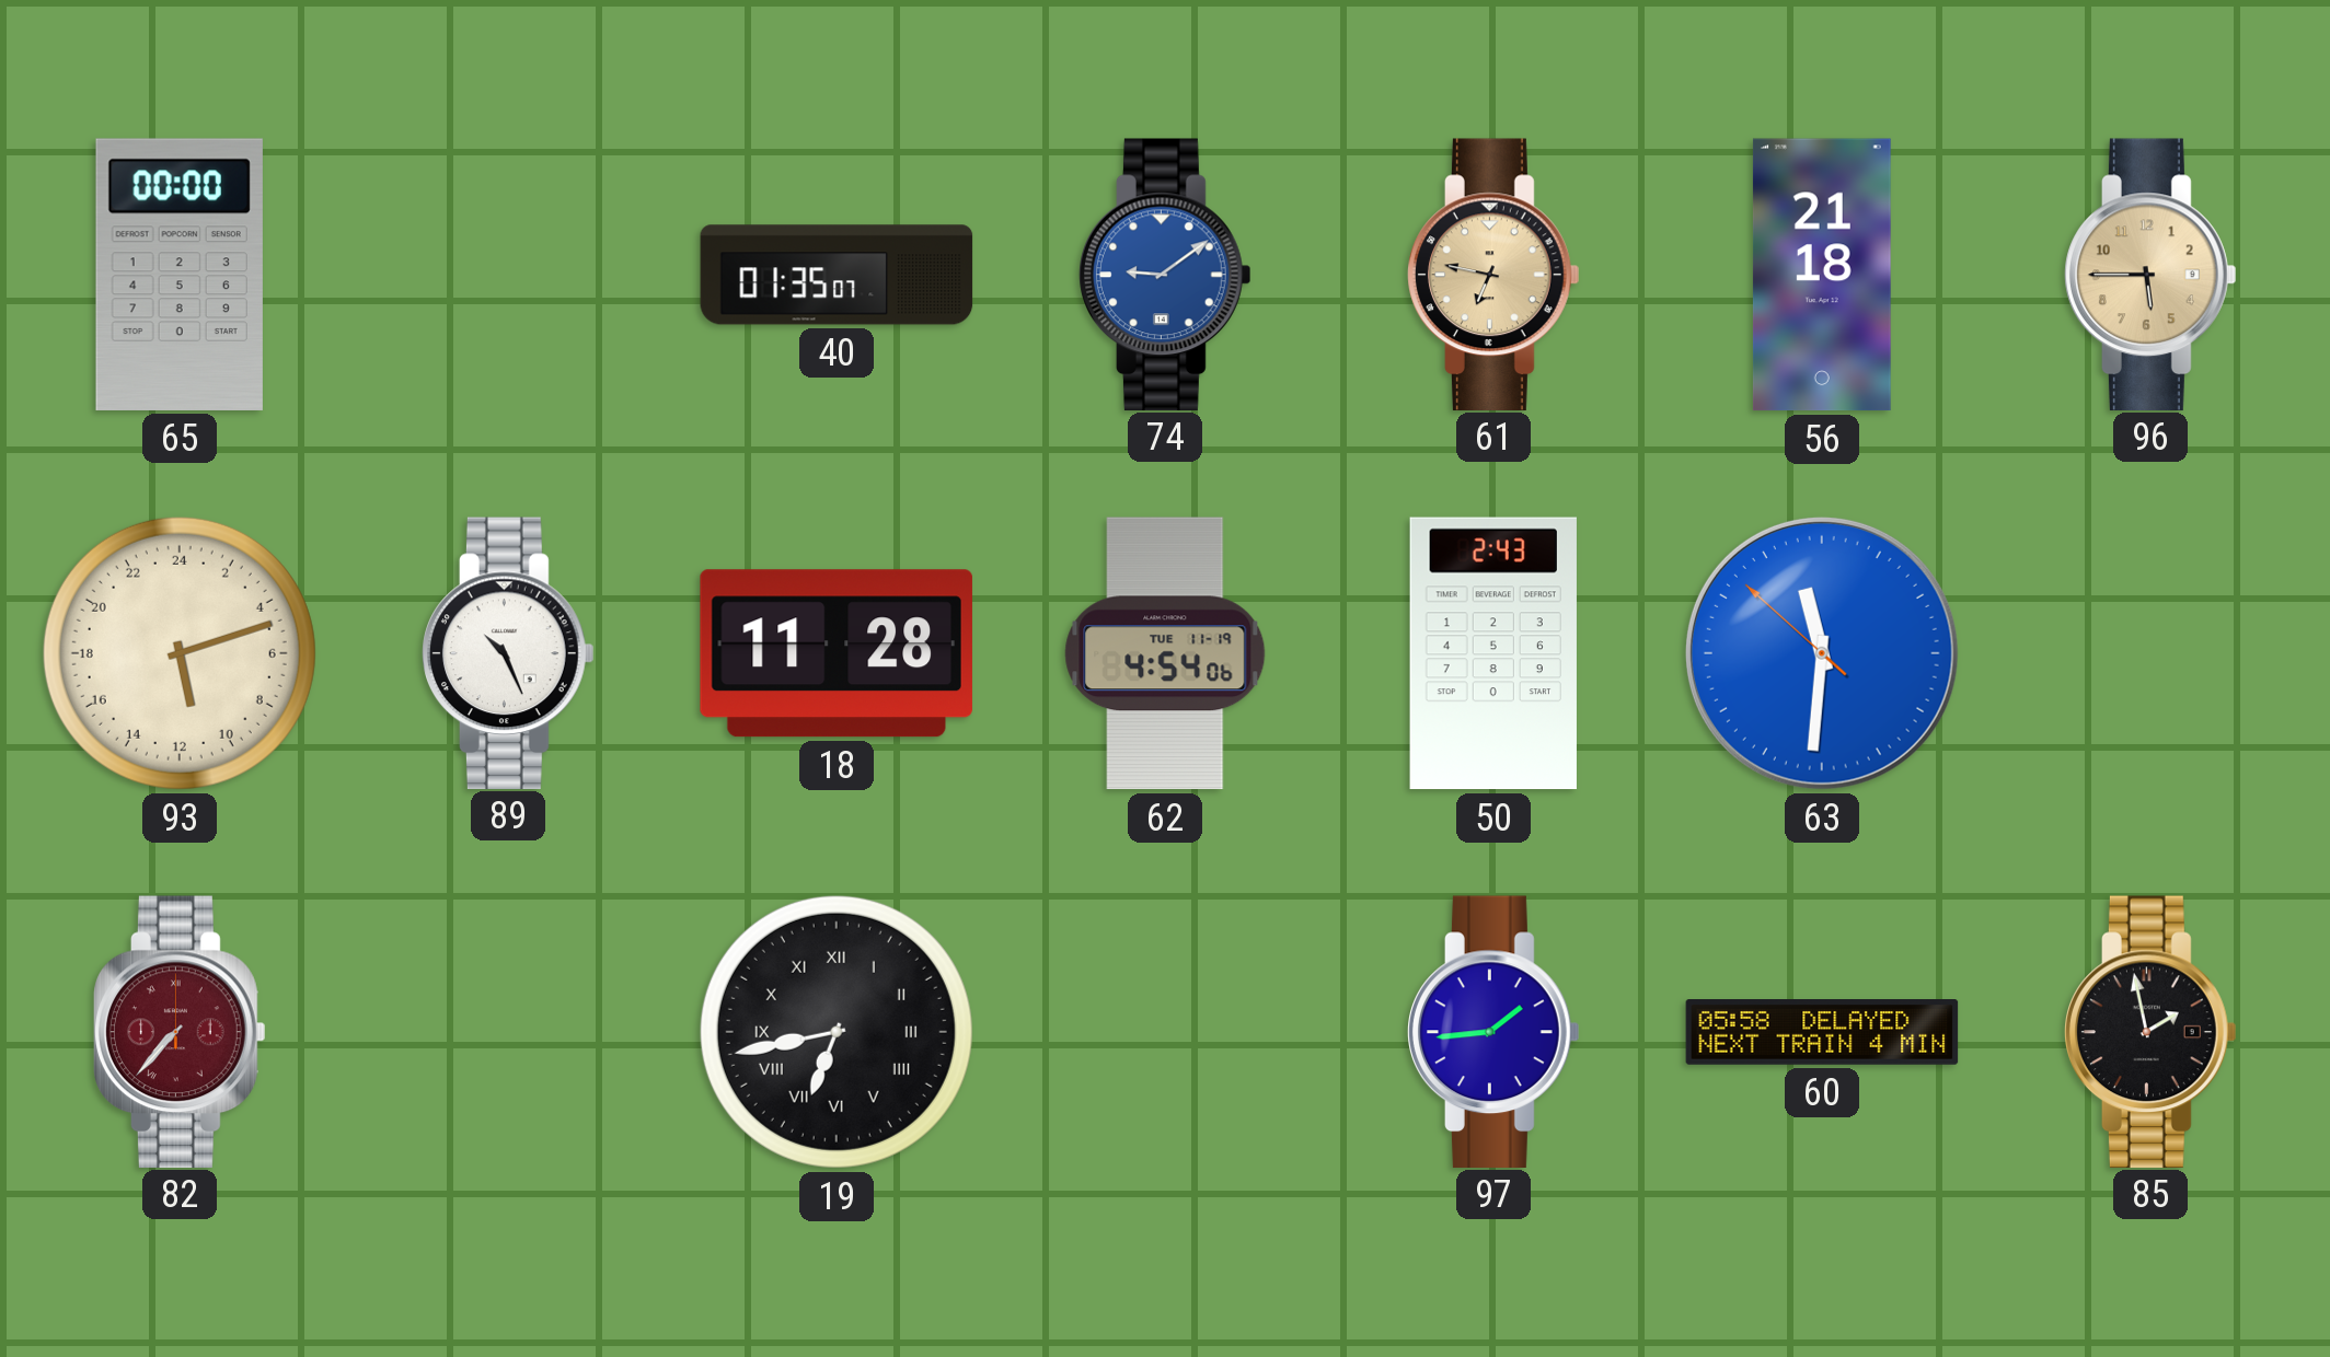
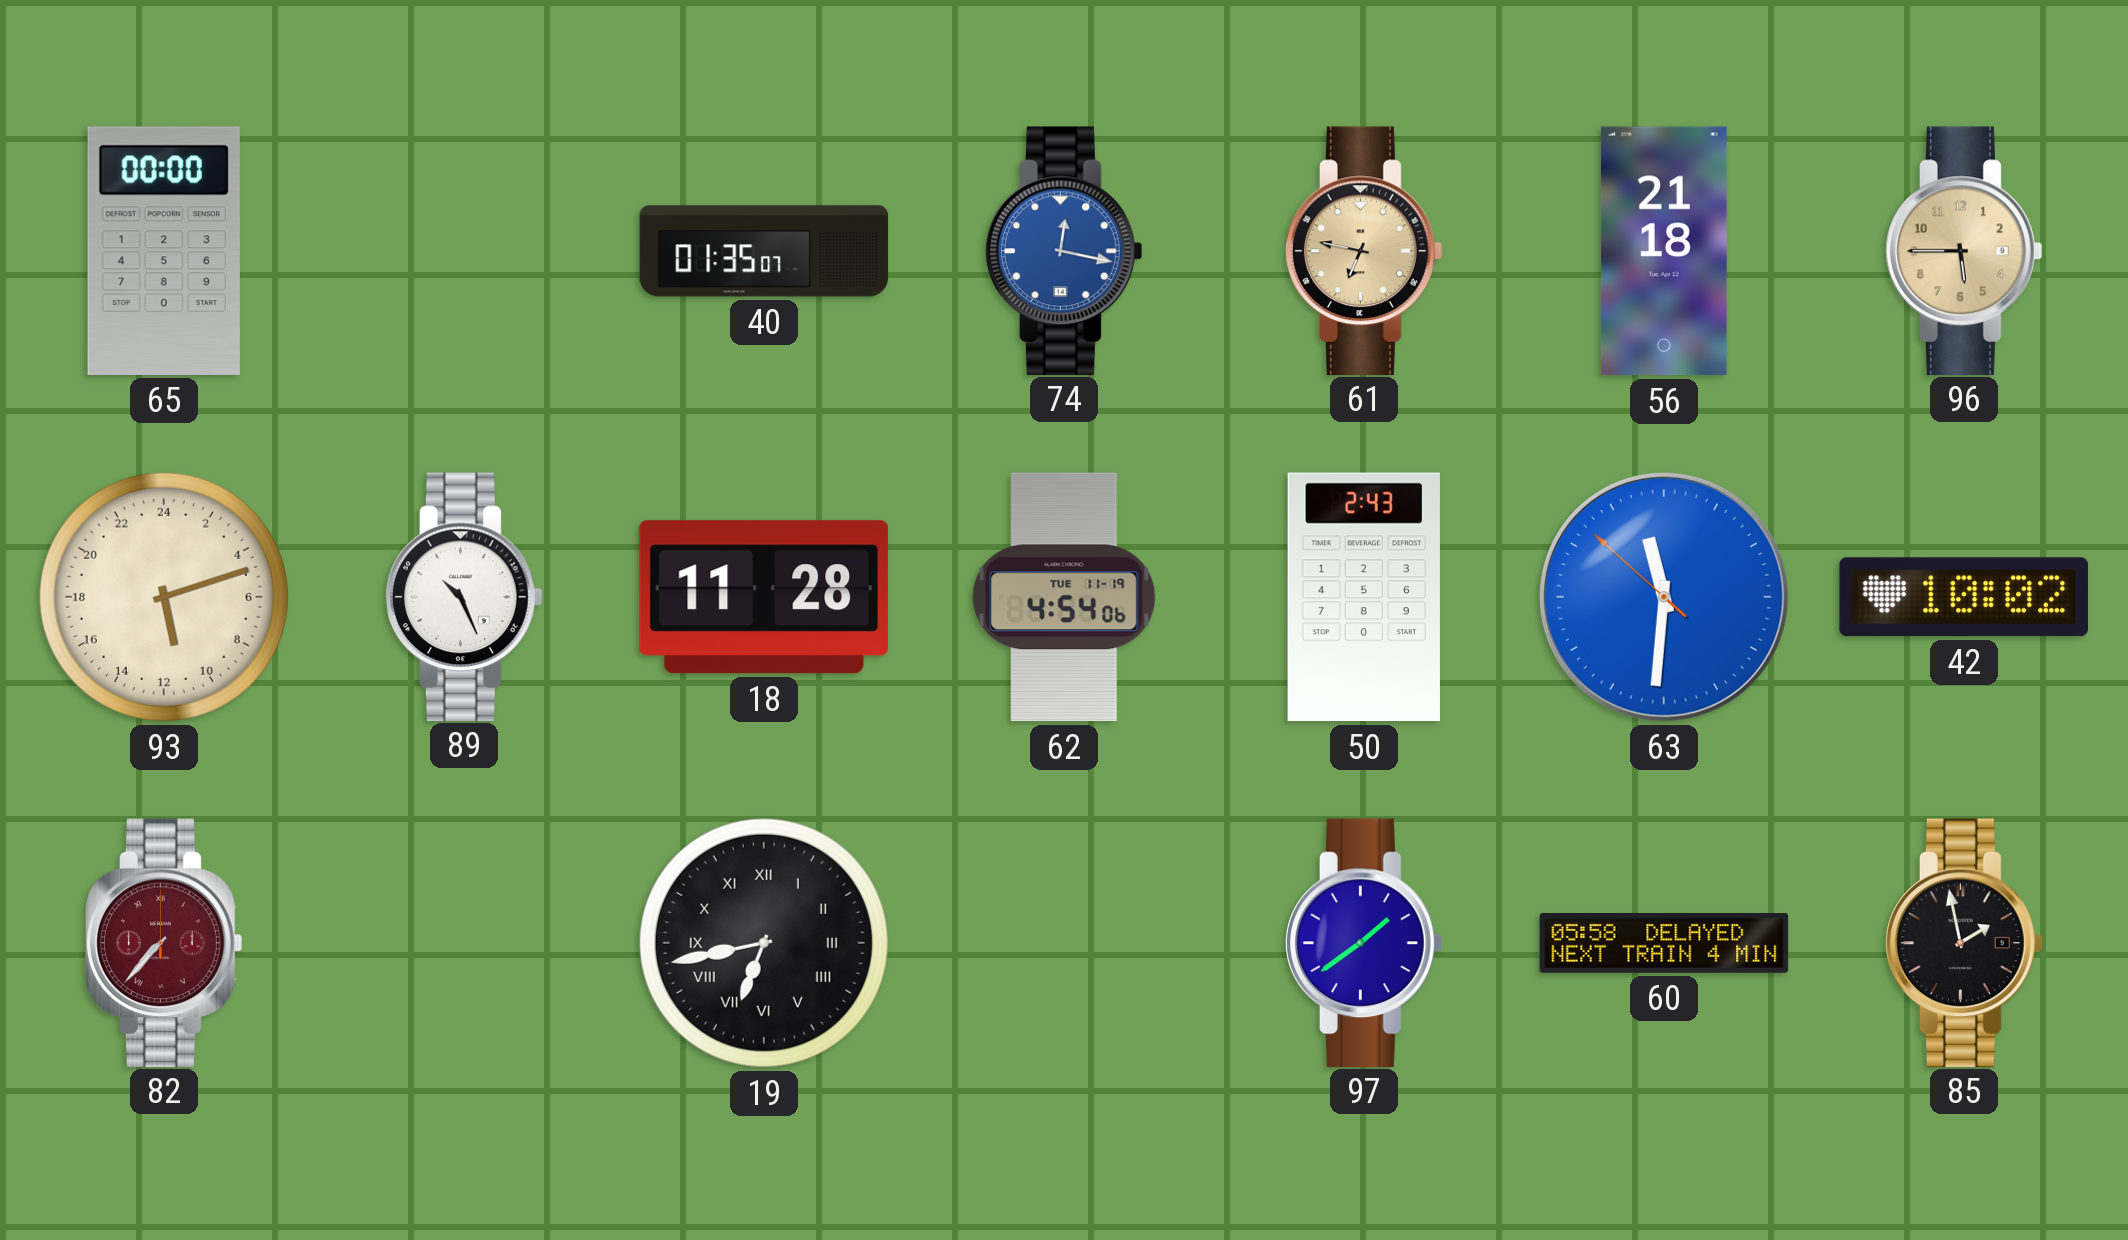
74: 9:09 -> 12:17 (1065, 250)
42: none -> 10:02 (1964, 597)
97: 1:44 -> 1:39 (1365, 942)
